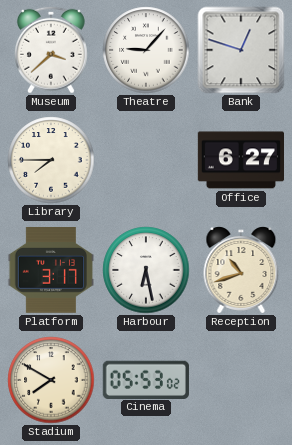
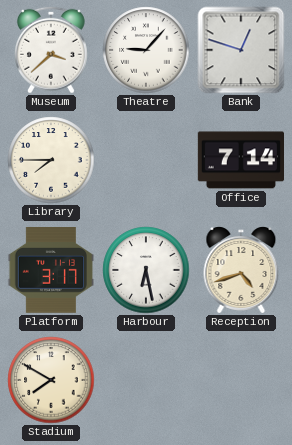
Office: 6:27 -> 7:14 (240, 160)
Reception: 10:42 -> 4:42 (241, 270)
Cinema: 05:53 -> none (146, 379)
